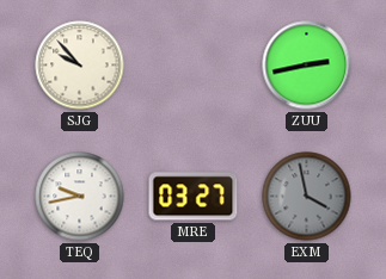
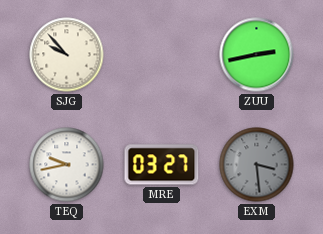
EXM: 3:58 -> 3:29 (257, 165)
